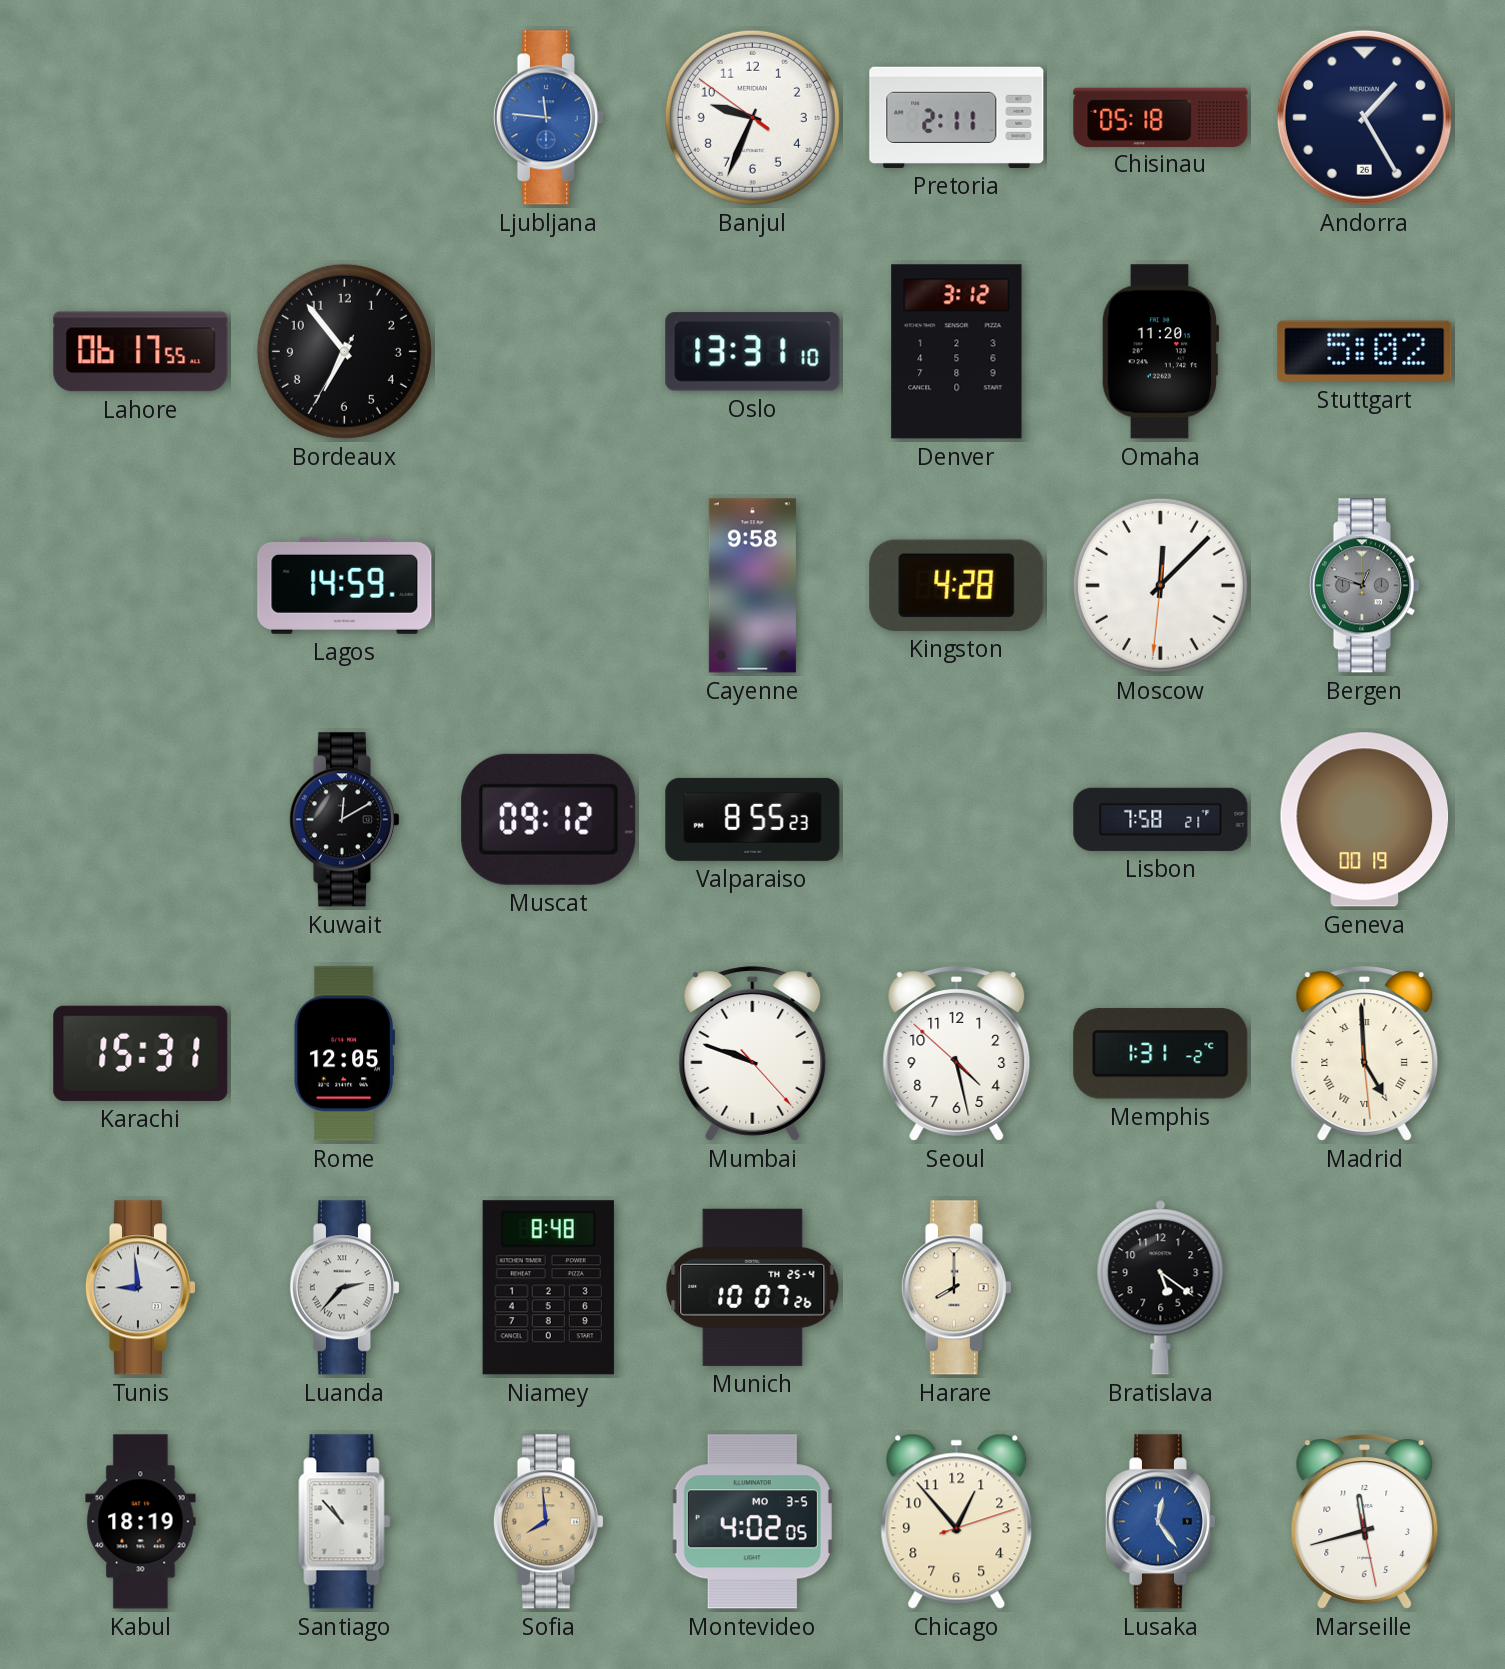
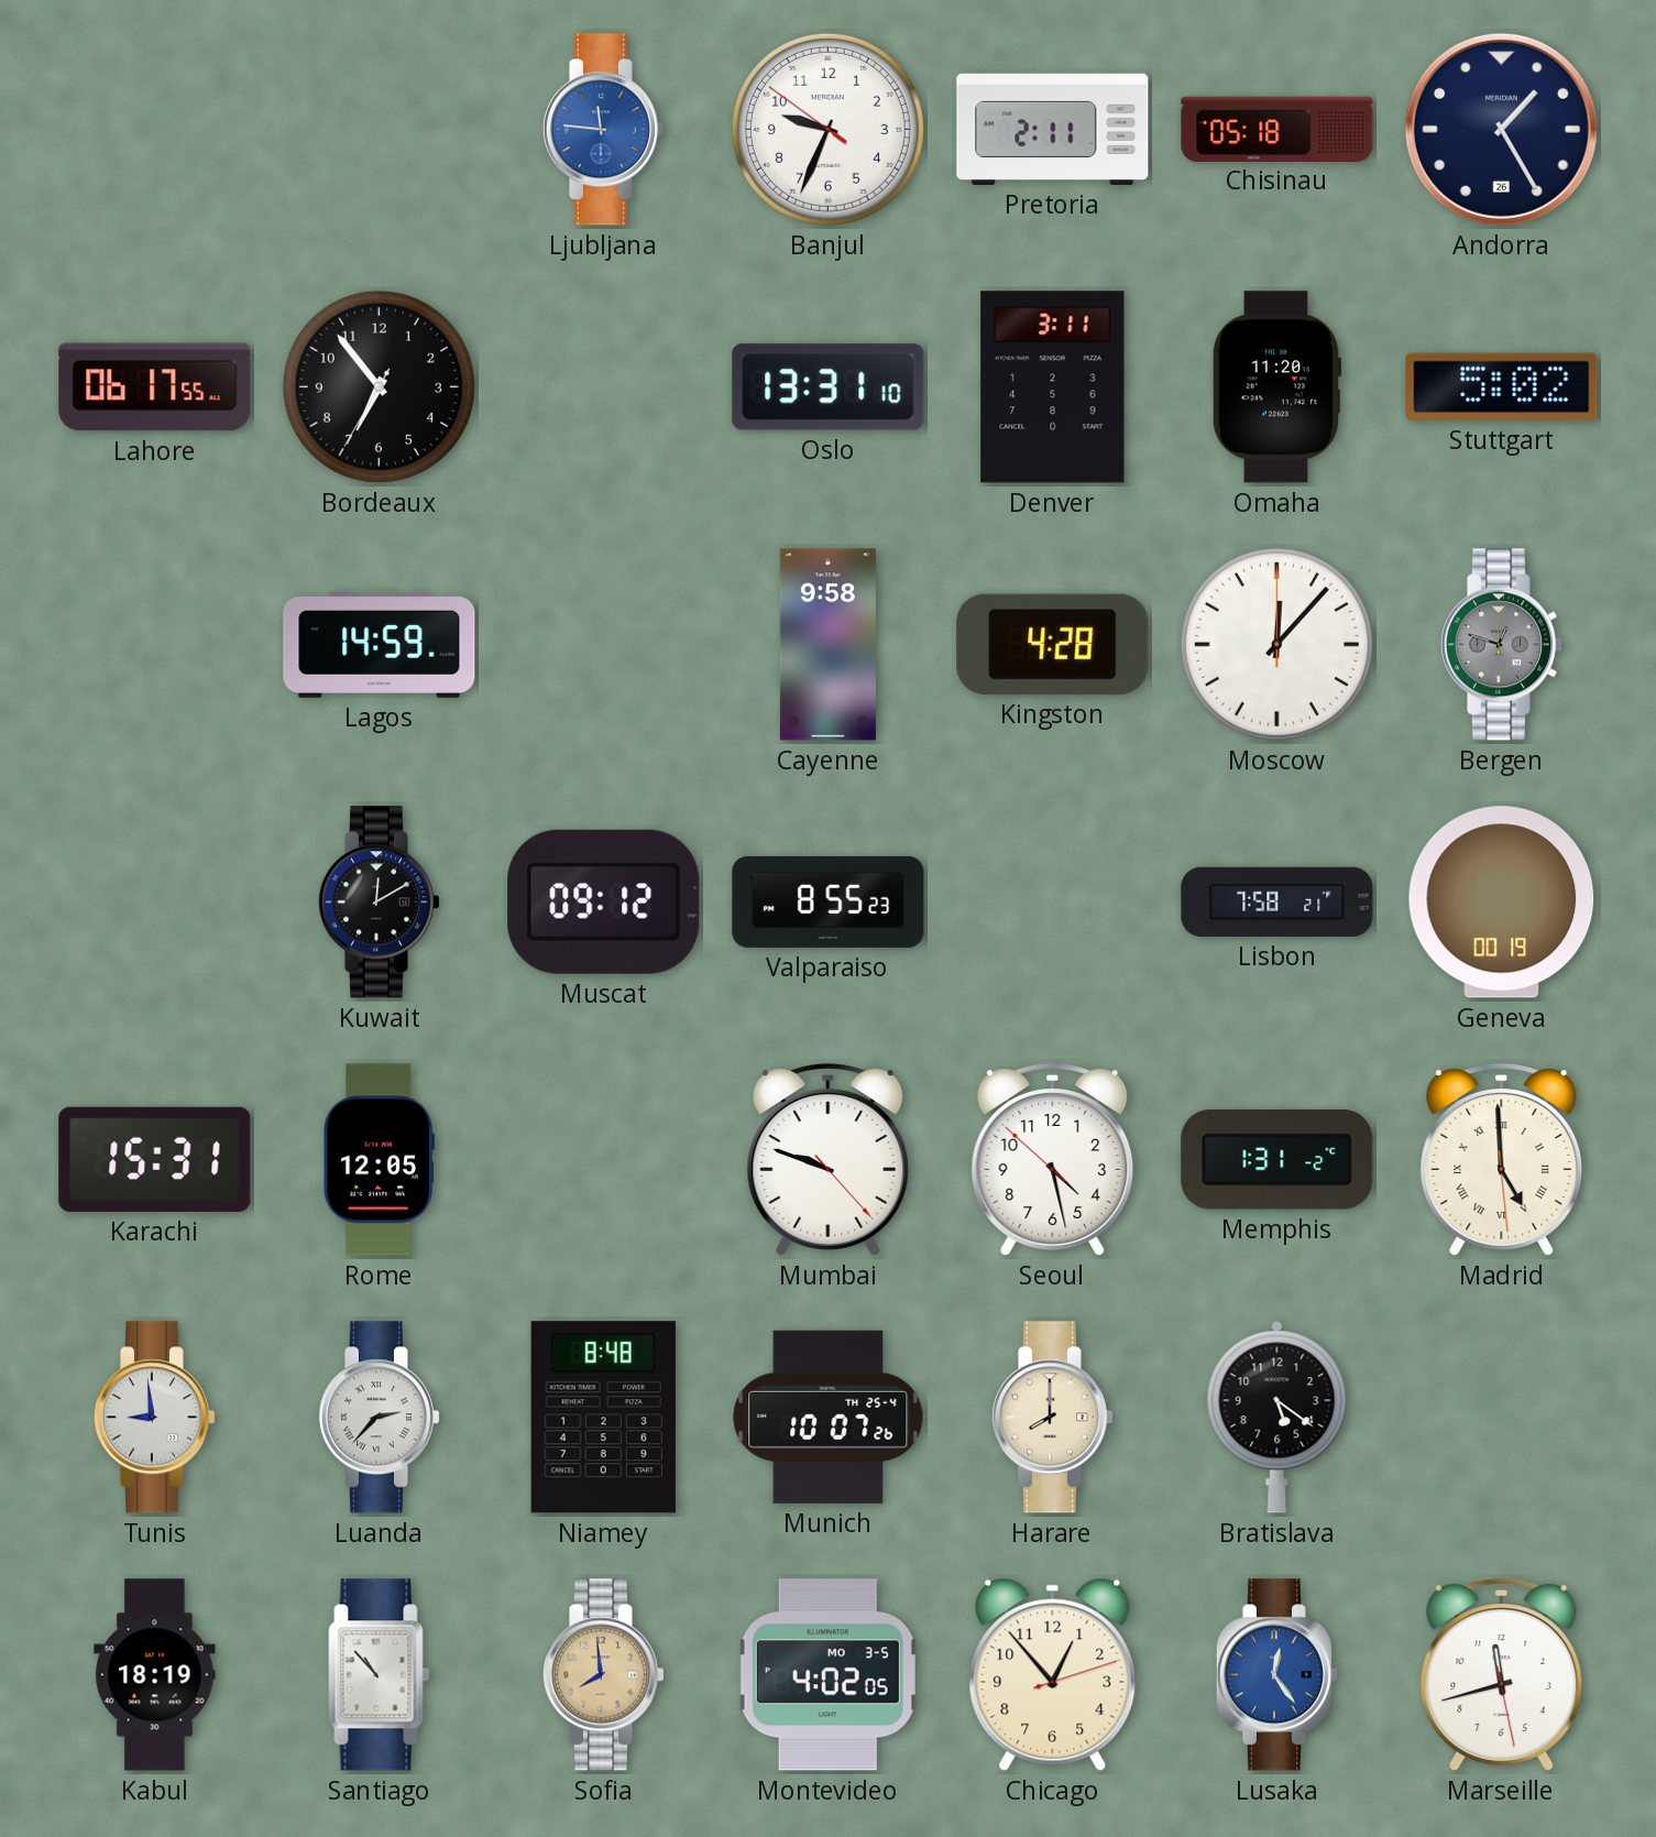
Denver: 3:12 -> 3:11 (1053, 387)
Moscow: 12:07:31 -> 12:07:00 (1276, 644)
